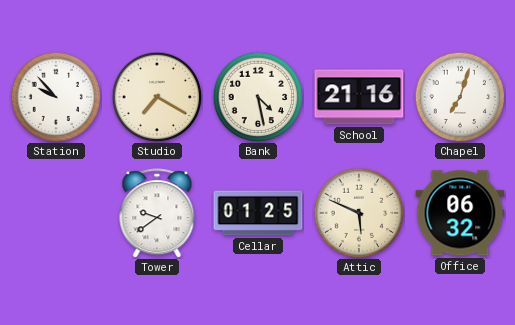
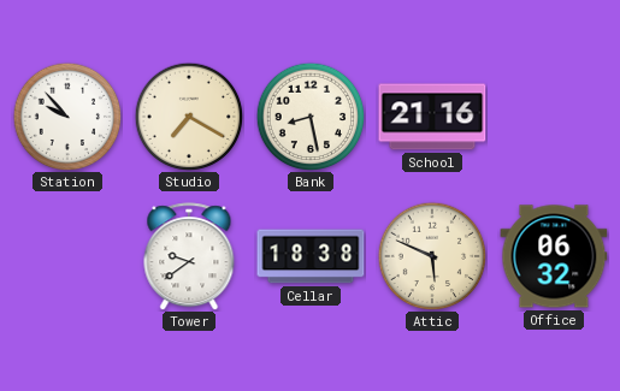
Bank: 4:28 -> 8:28 (311, 117)
Chapel: 7:03 -> none (460, 97)
Cellar: 01:25 -> 18:38 (311, 256)
